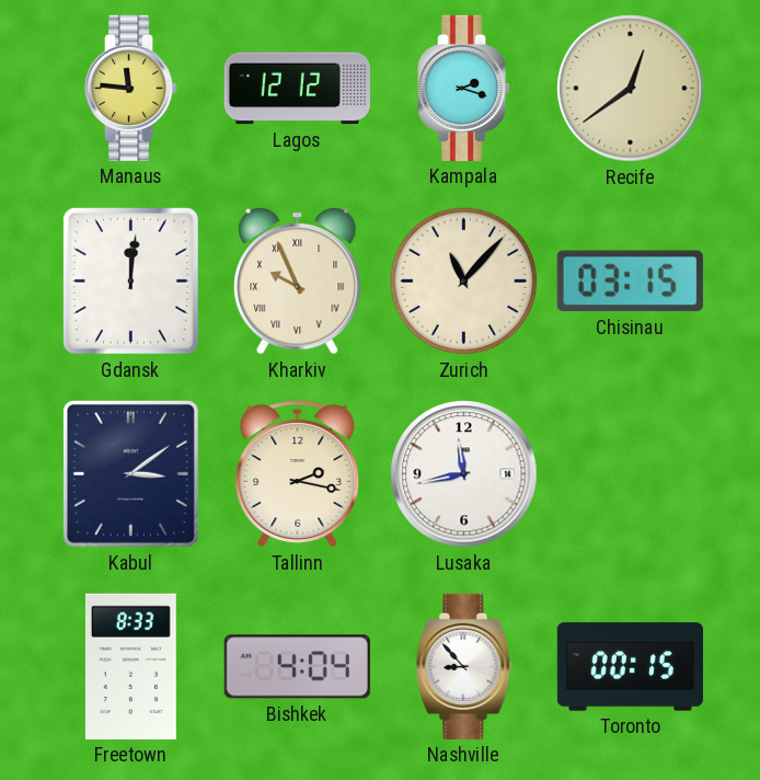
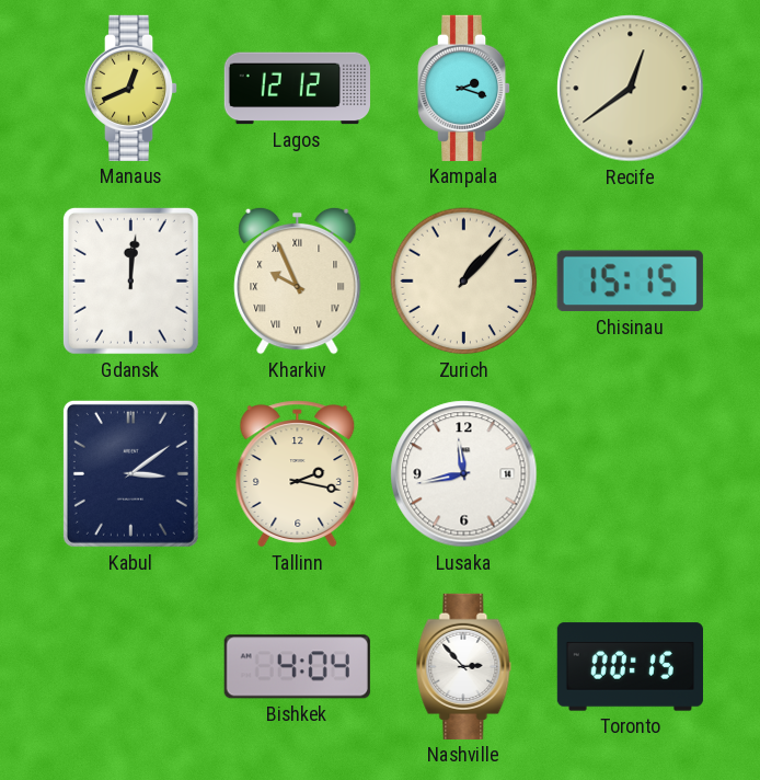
Manaus: 11:46 -> 12:41 (131, 88)
Zurich: 11:07 -> 1:07 (464, 282)
Chisinau: 03:15 -> 15:15 (630, 282)
Freetown: 8:33 -> none (130, 666)
Nashville: 8:53 -> 2:53 (464, 666)
